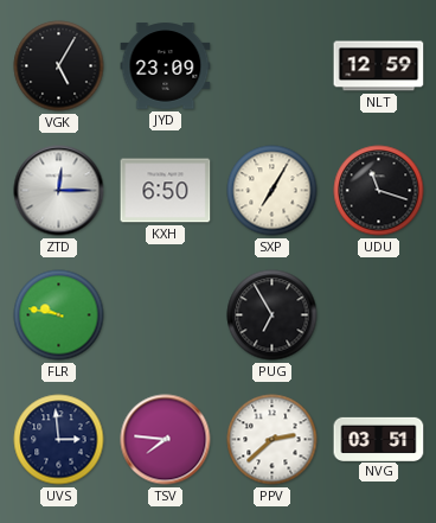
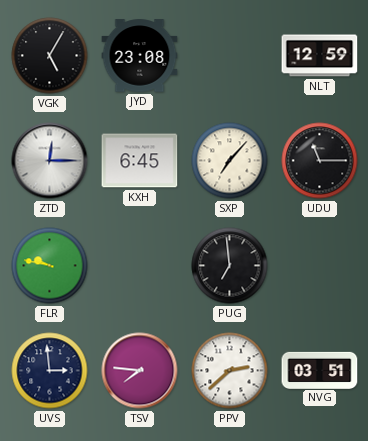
JYD: 23:09 -> 23:08 (140, 56)
KXH: 6:50 -> 6:45 (140, 161)
SXP: 7:05 -> 7:07 (230, 161)
UDU: 11:18 -> 11:15 (320, 161)
PUG: 6:55 -> 6:59 (230, 266)
